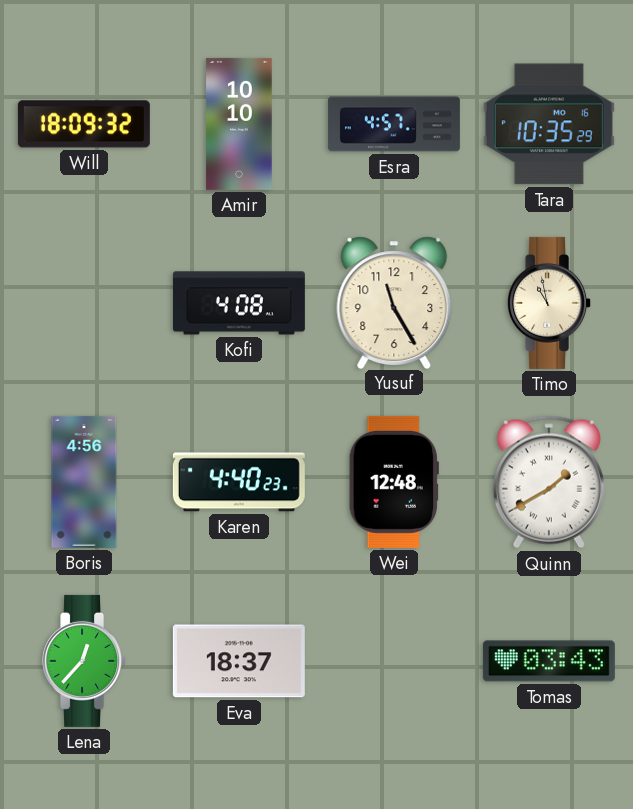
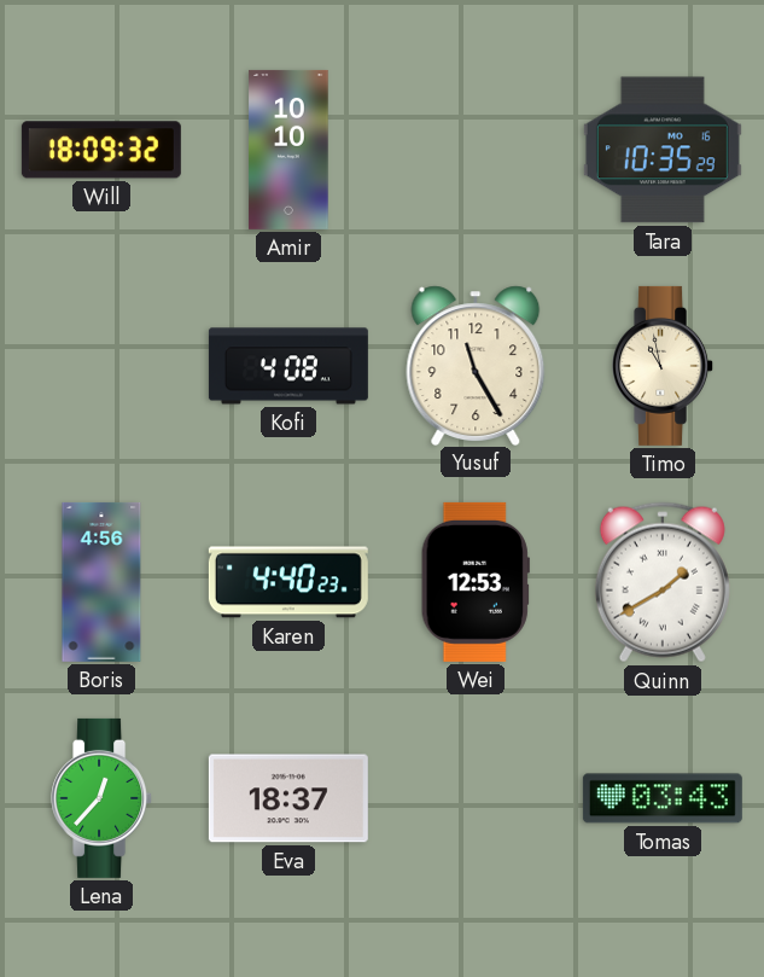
Esra: 4:57 -> none (394, 124)
Wei: 12:48 -> 12:53 (476, 582)
